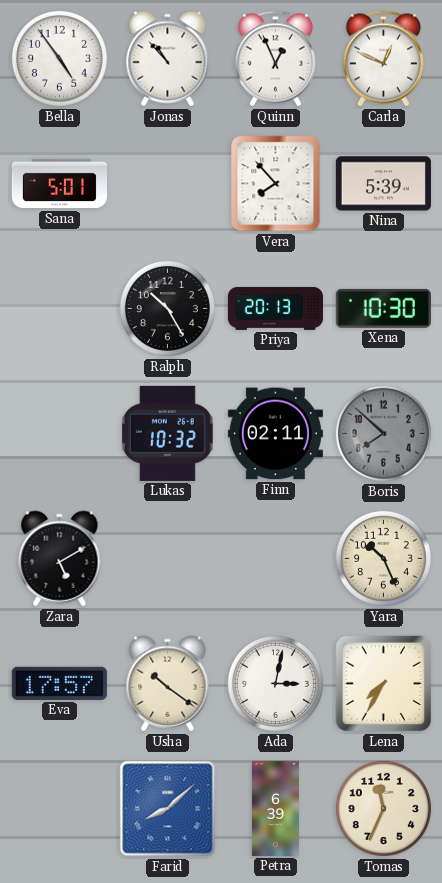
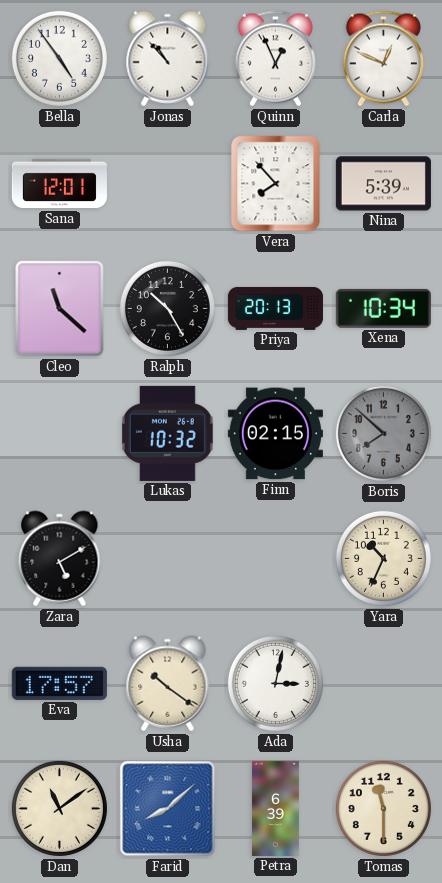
Sana: 5:01 -> 12:01 (59, 184)
Cleo: none -> 11:22 (60, 309)
Xena: 10:30 -> 10:34 (383, 308)
Finn: 02:11 -> 02:15 (275, 434)
Yara: 10:26 -> 10:34 (383, 558)
Lena: 7:35 -> none (384, 684)
Dan: none -> 11:09 (59, 808)
Tomas: 11:34 -> 11:30 (383, 808)
